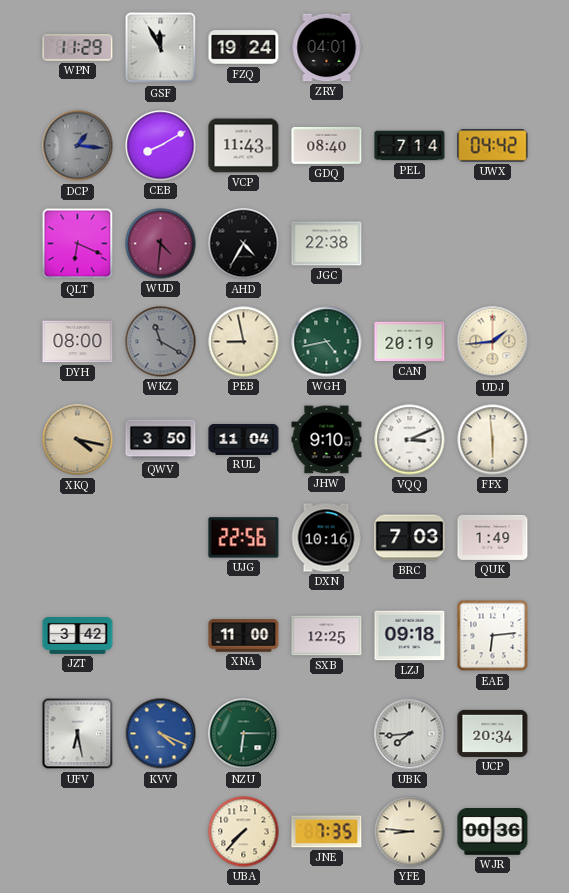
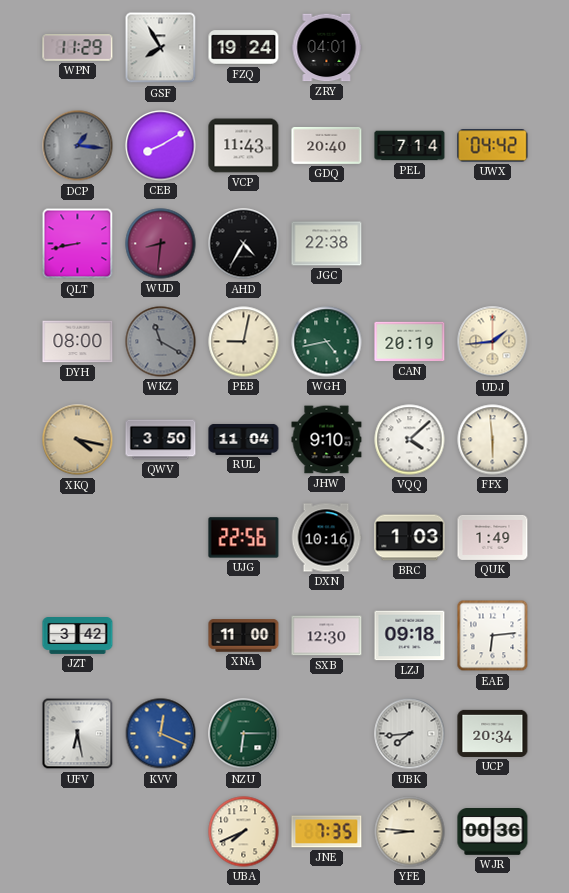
GSF: 11:55 -> 7:55 (161, 48)
GDQ: 08:40 -> 20:40 (327, 145)
QLT: 6:19 -> 8:43 (78, 244)
WUD: 4:31 -> 8:31 (161, 244)
PEB: 8:58 -> 9:02 (244, 342)
VQQ: 3:11 -> 4:08 (410, 440)
BRC: 7:03 -> 1:03 (410, 538)
SXB: 12:25 -> 12:30 (327, 636)
KVV: 4:19 -> 12:19 (161, 734)
UBA: 7:37 -> 7:41 (244, 832)
